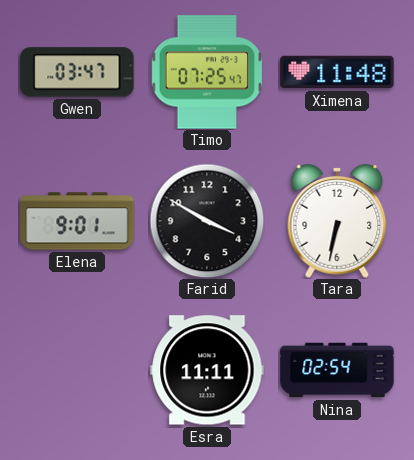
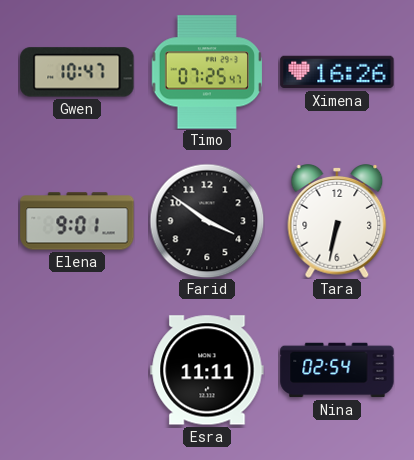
Gwen: 03:47 -> 10:47 (77, 72)
Ximena: 11:48 -> 16:26 (337, 72)
Farid: 3:50 -> 3:51 (207, 221)
